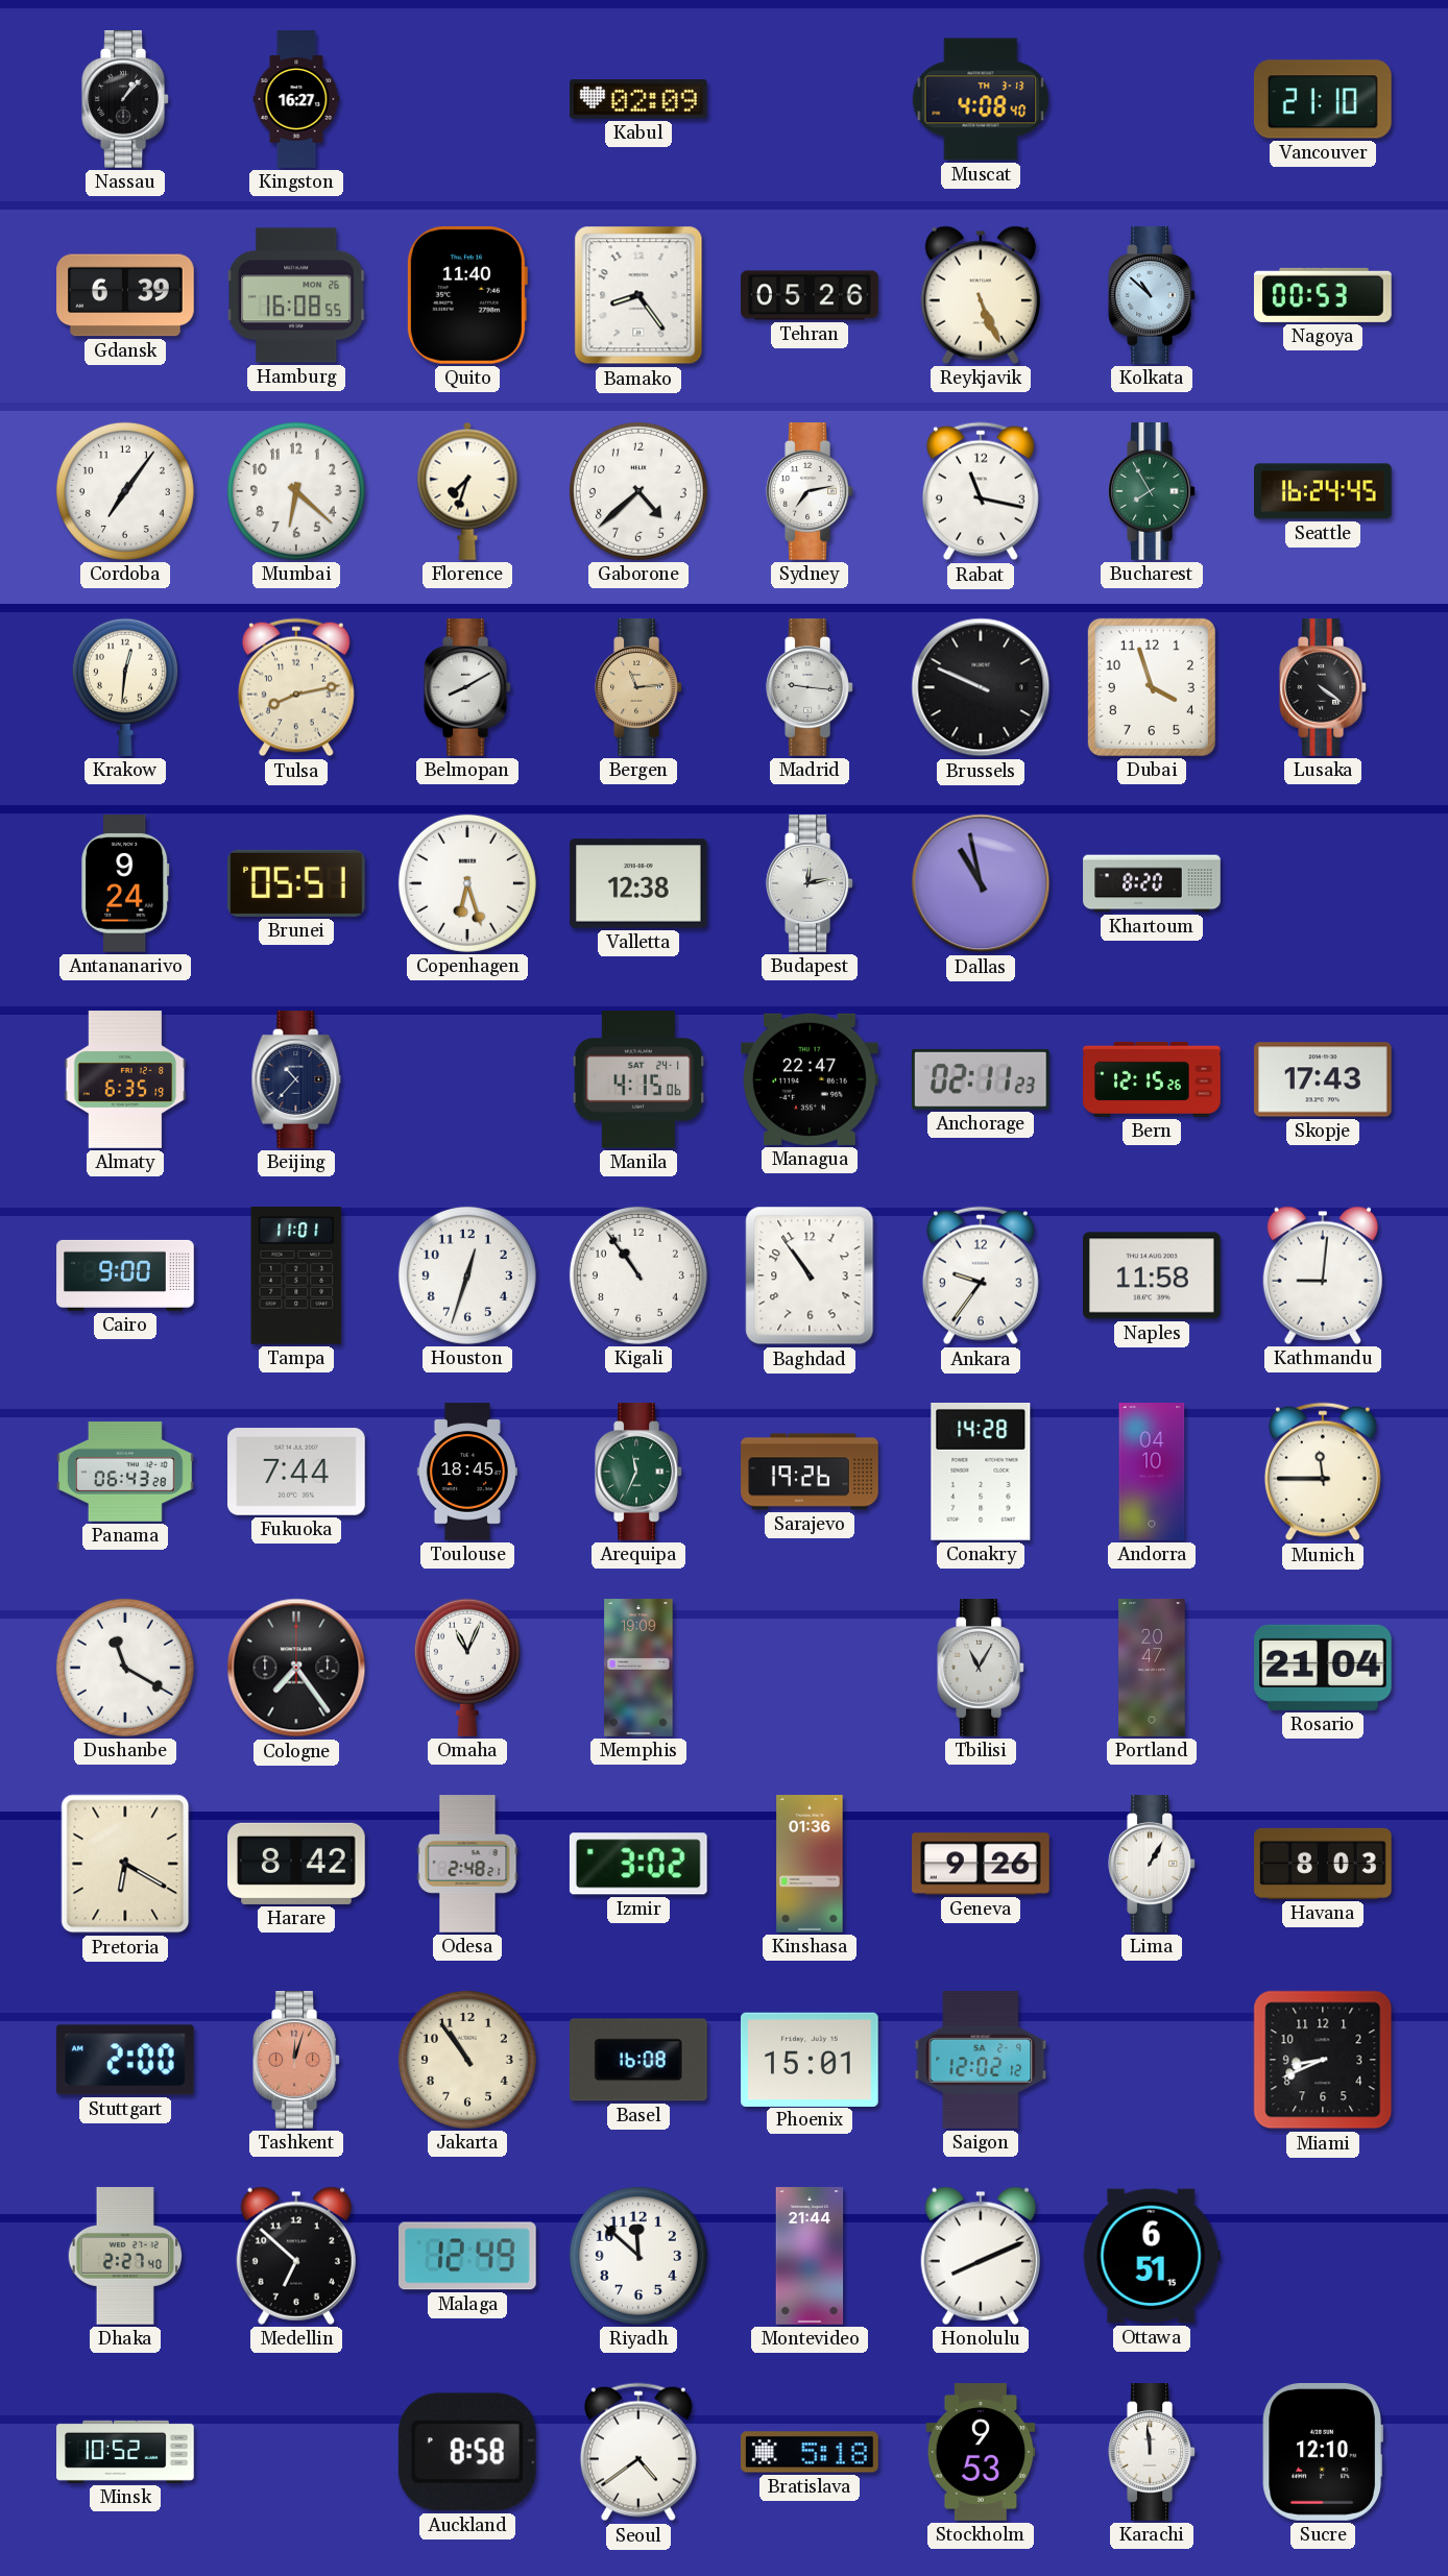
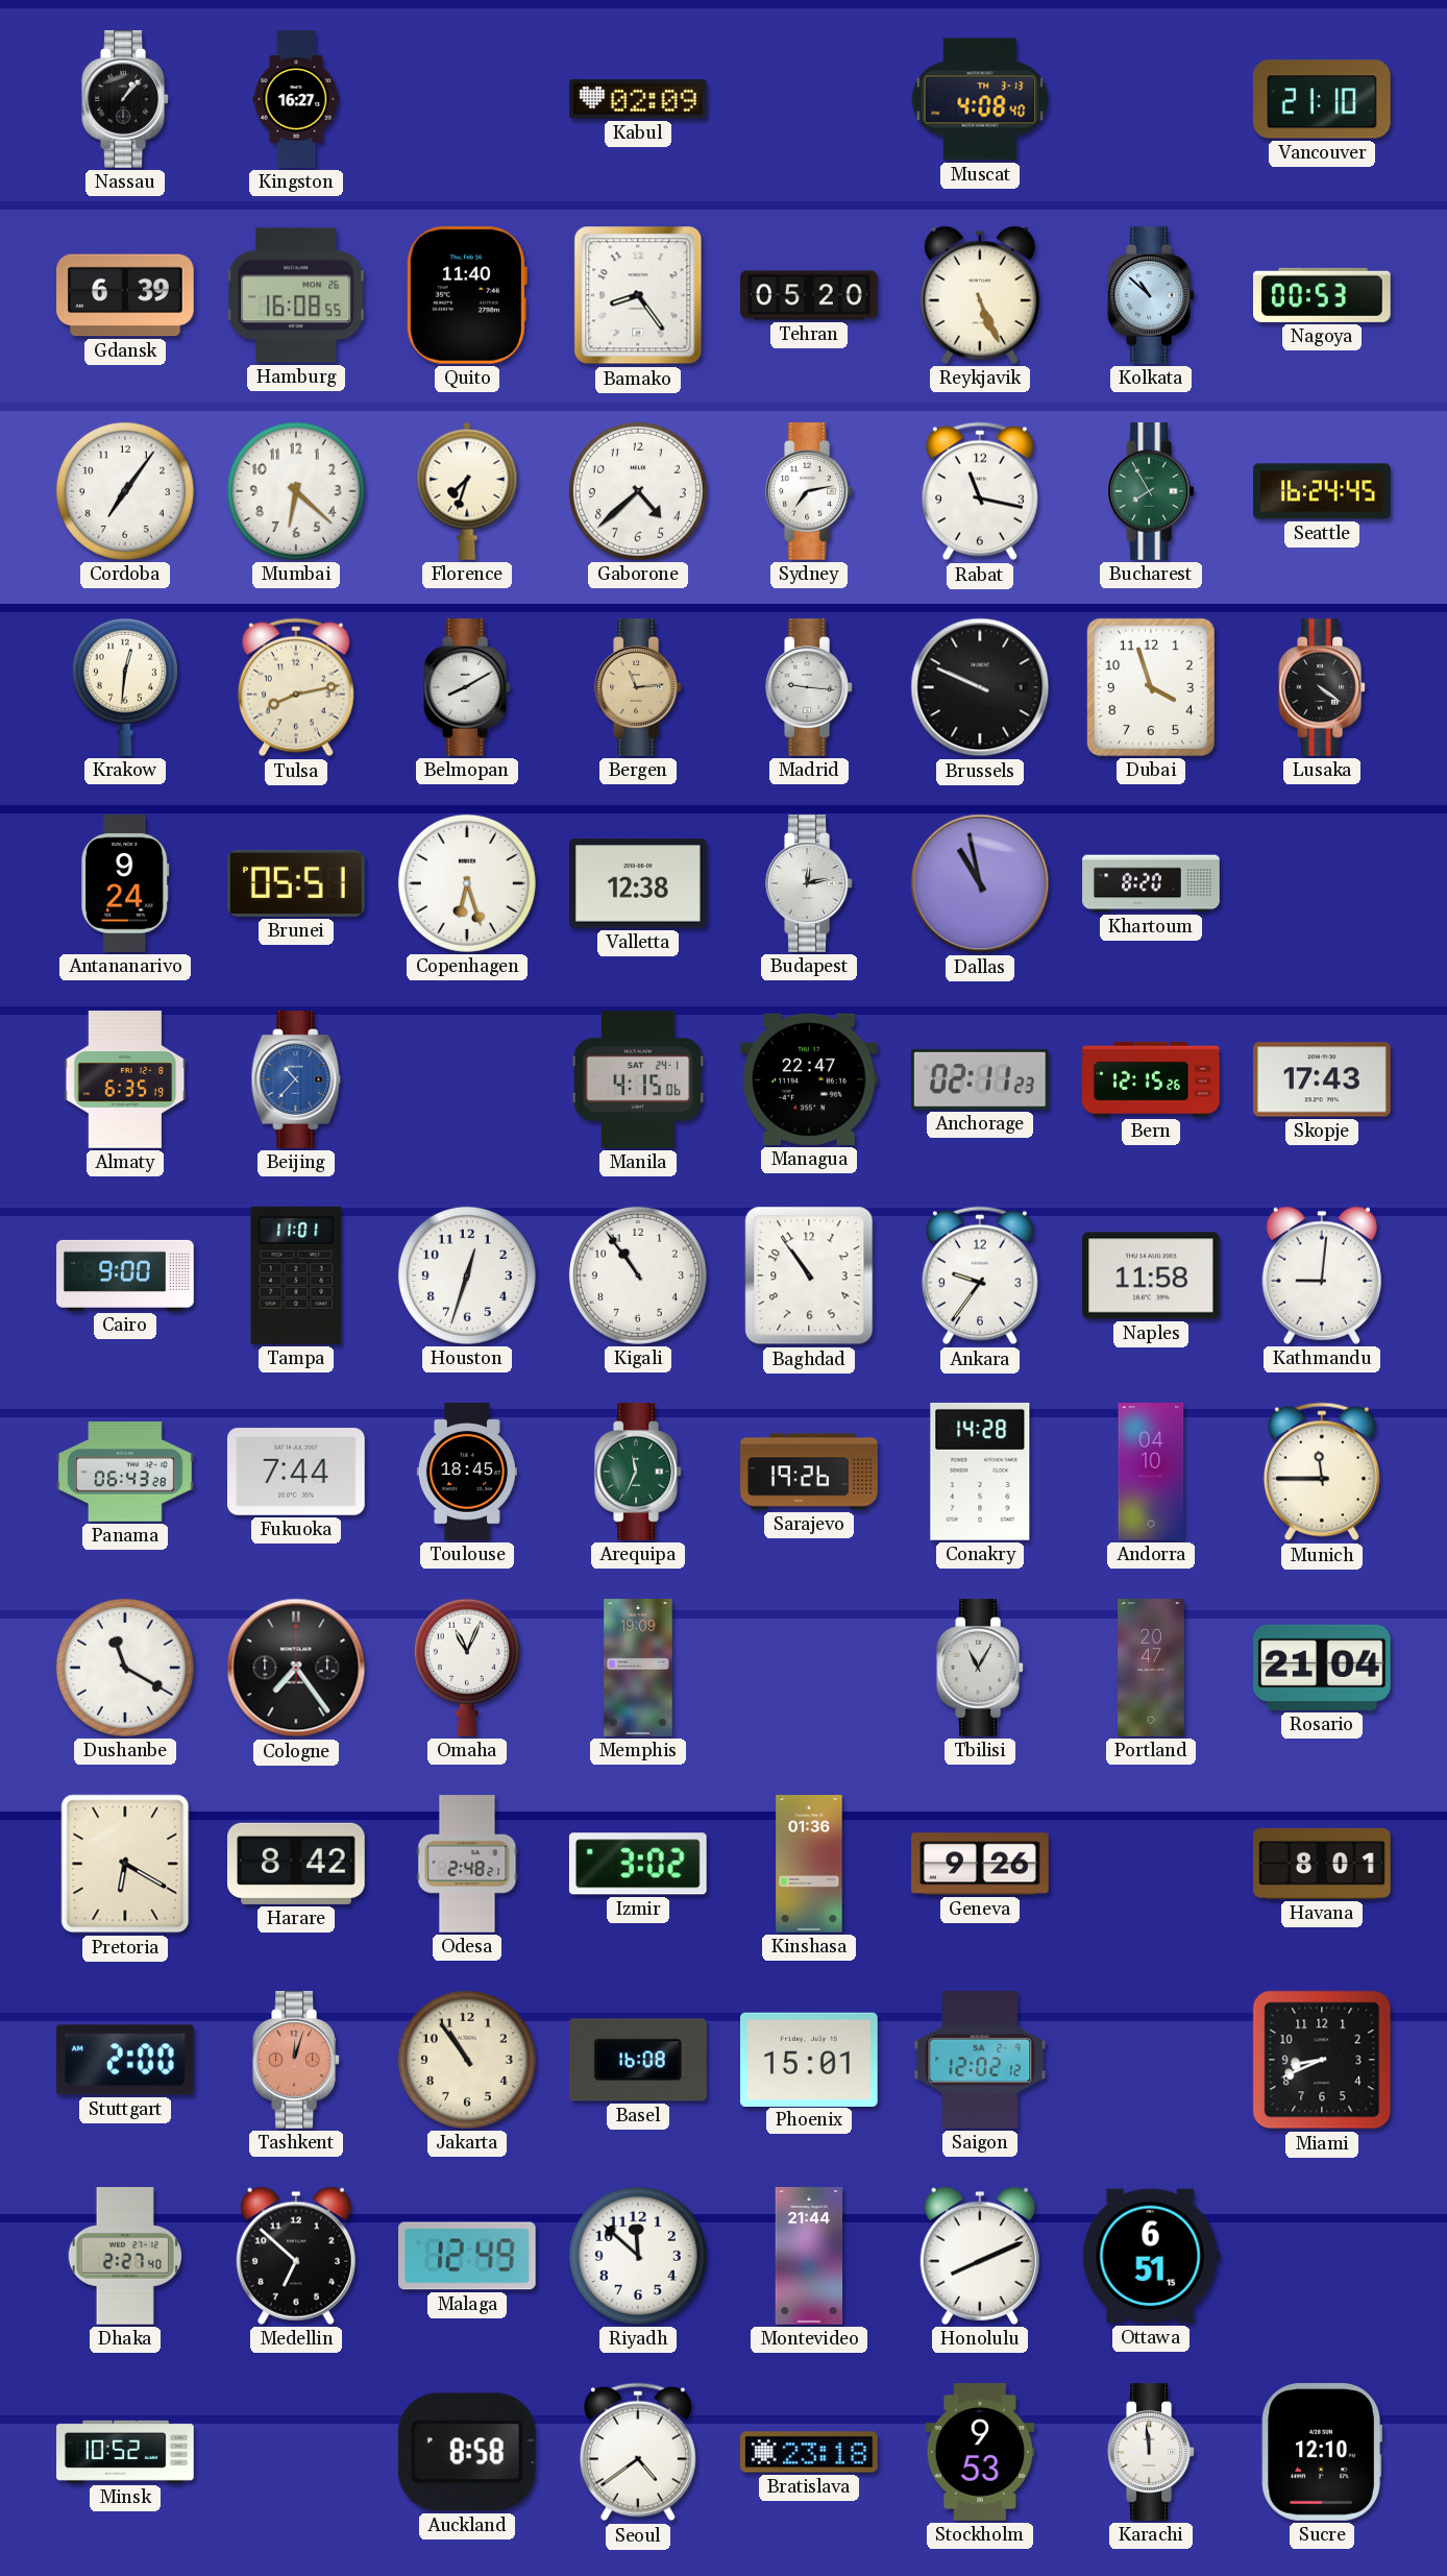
Tehran: 05:26 -> 05:20 (809, 295)
Beijing dial: navy -> blue (296, 1079)
Lima: 1:05 -> none (1152, 1864)
Havana: 8:03 -> 8:01 (1322, 1864)
Bratislava: 5:18 -> 23:18 (810, 2452)
